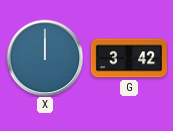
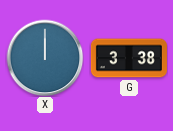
G: 3:42 -> 3:38 (129, 58)
